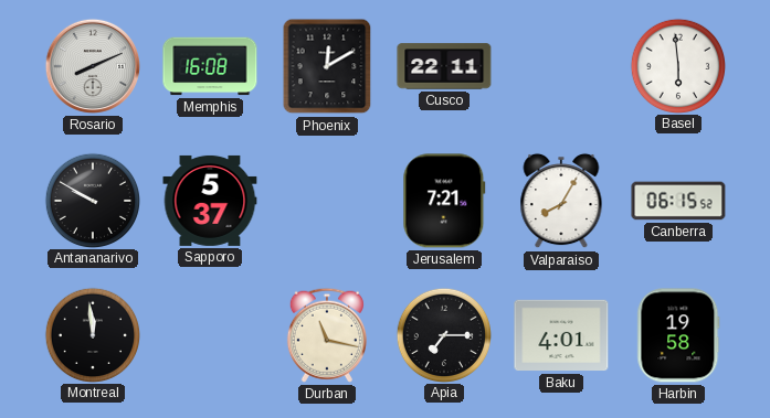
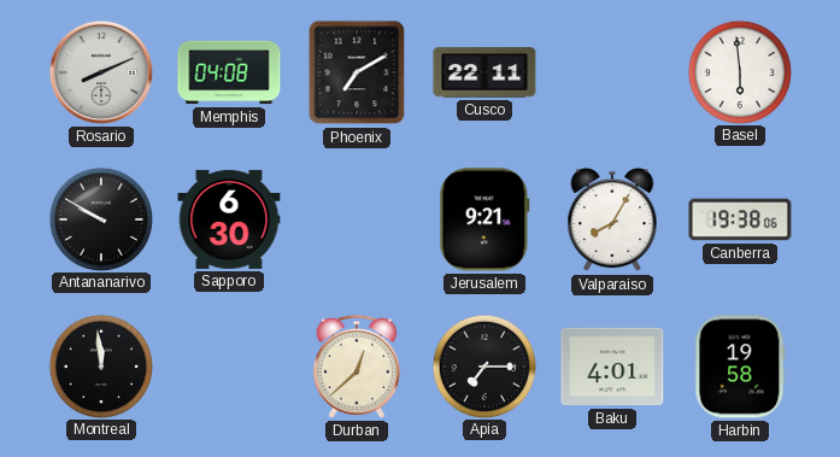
Memphis: 16:08 -> 04:08 (229, 72)
Phoenix: 12:10 -> 7:10 (357, 72)
Sapporo: 5:37 -> 6:30 (229, 219)
Jerusalem: 7:21 -> 9:21 (484, 219)
Canberra: 06:15 -> 19:38 (740, 219)
Durban: 11:17 -> 12:38 (357, 367)
